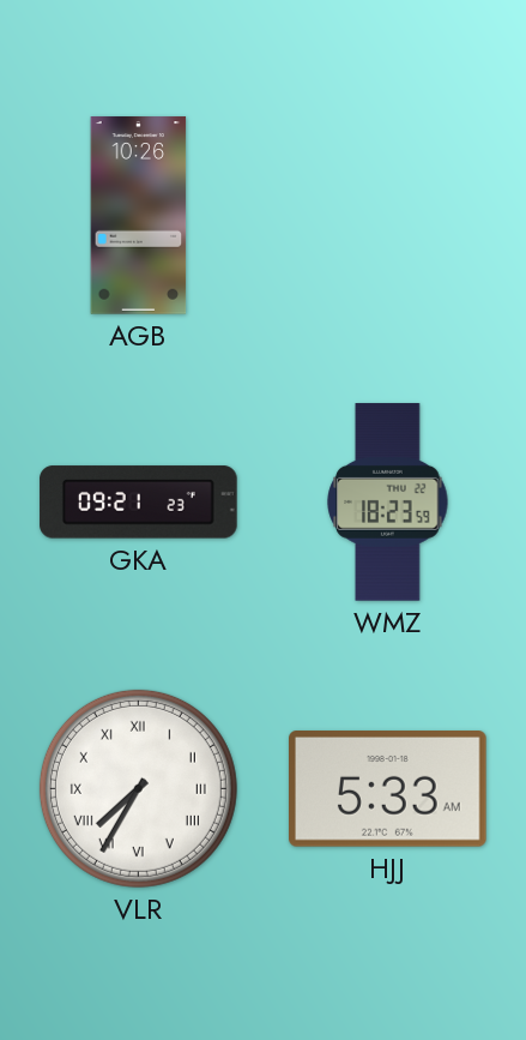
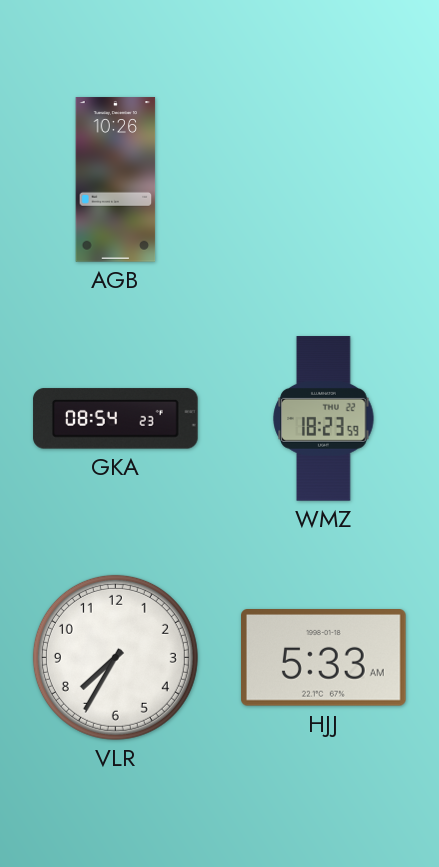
GKA: 09:21 -> 08:54 (116, 419)
VLR numerals: Roman -> Arabic (115, 657)
